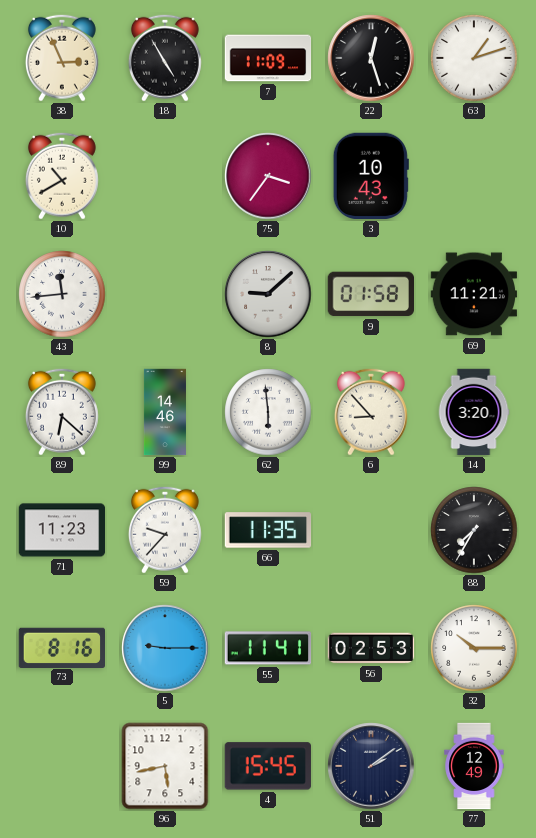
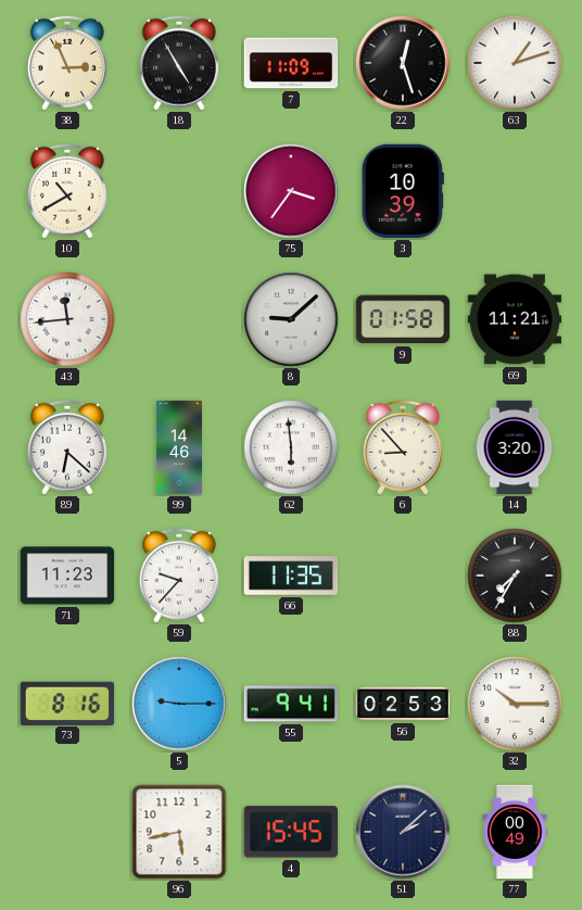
3: 10:43 -> 10:39 (403, 191)
55: 11:41 -> 9:41 (291, 704)
51: 2:09 -> 2:08 (403, 832)
77: 12:49 -> 00:49 (515, 832)
